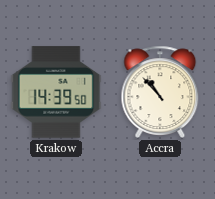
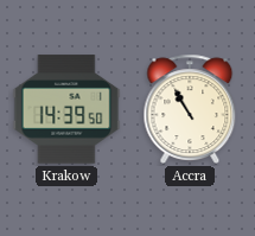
Accra: 10:53 -> 10:55 (190, 109)
